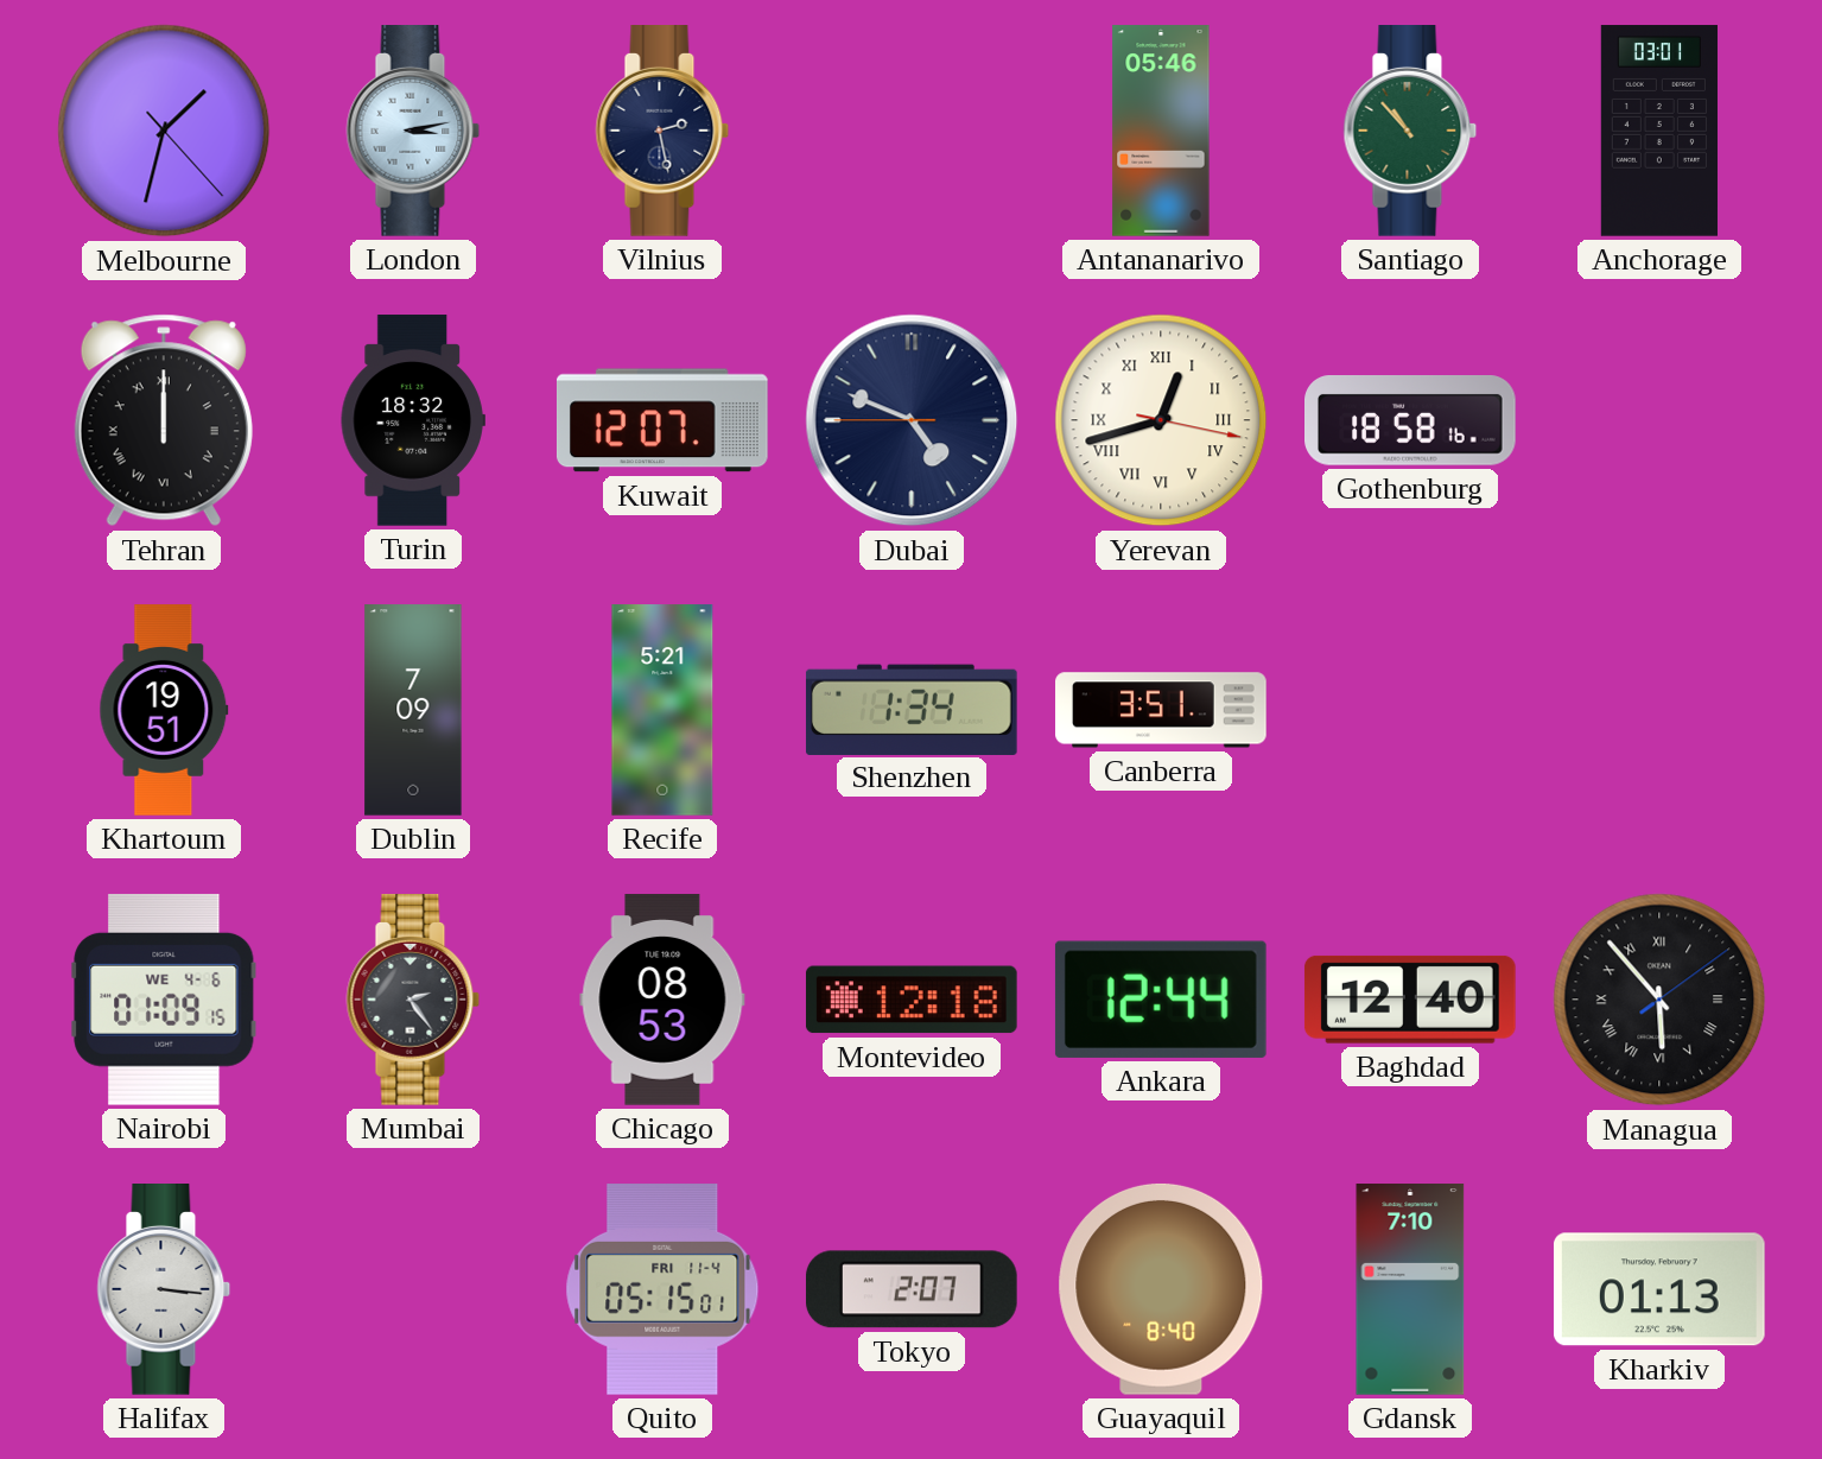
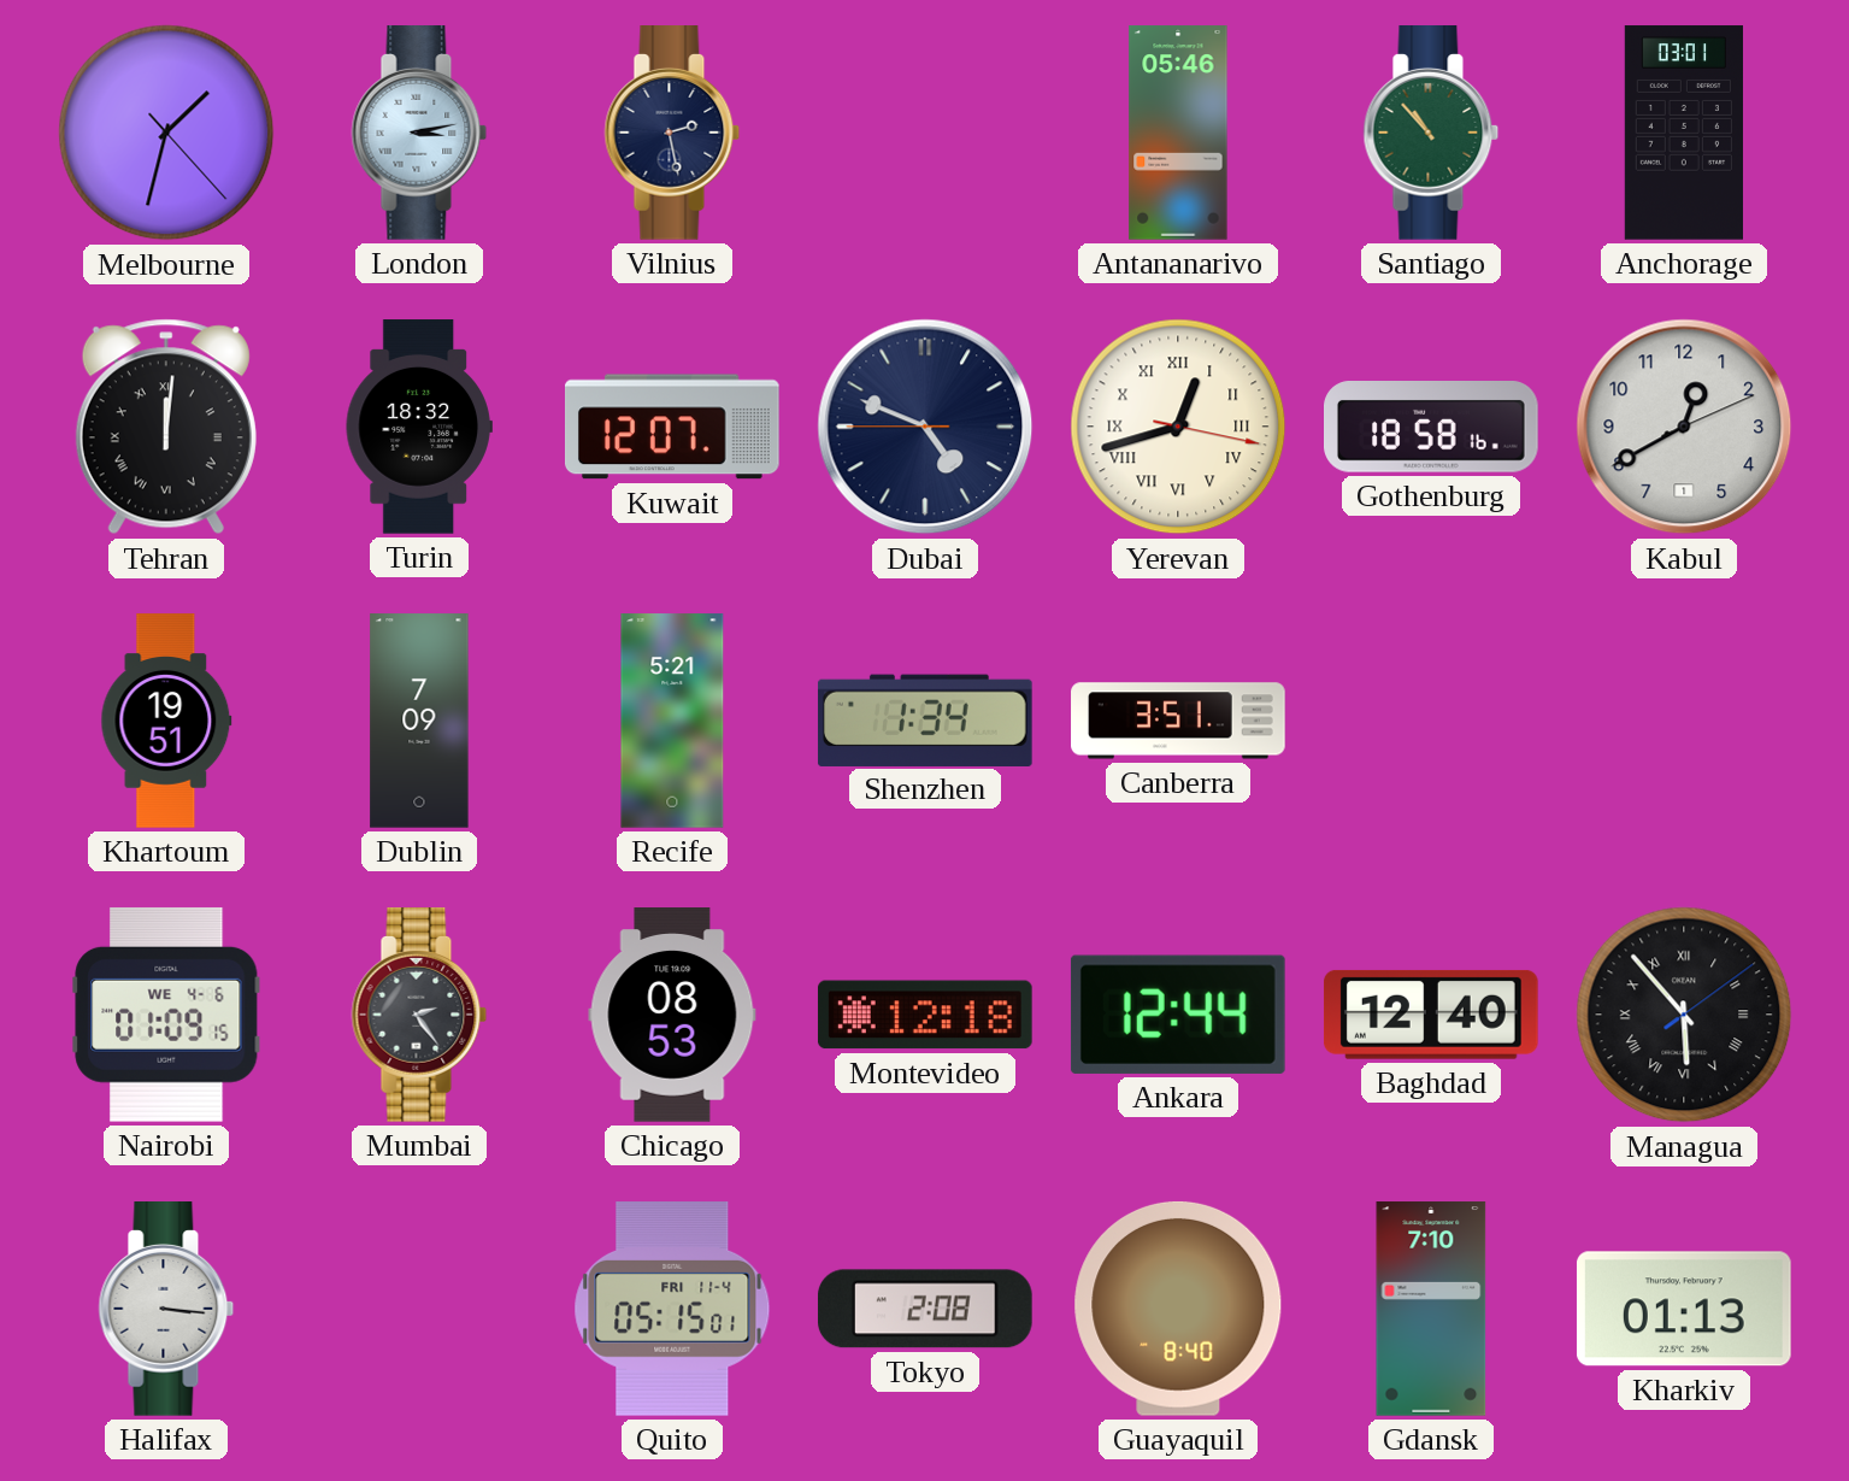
Tehran: 12:00 -> 12:01 (166, 427)
Kabul: none -> 12:40 (1684, 427)
Tokyo: 2:07 -> 2:08 (925, 1309)
